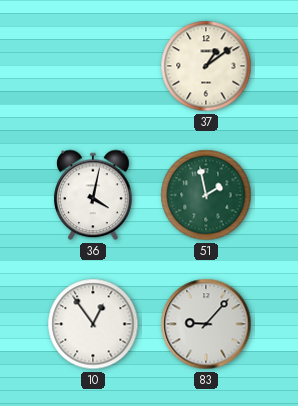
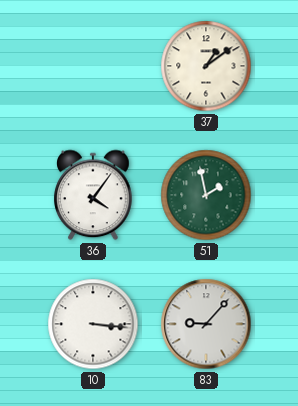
36: 4:02 -> 4:06 (93, 195)
10: 12:54 -> 3:16 (93, 324)
